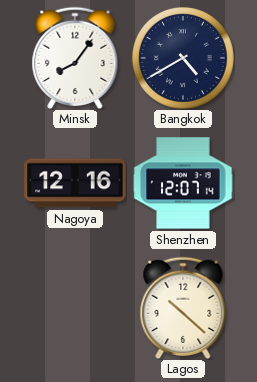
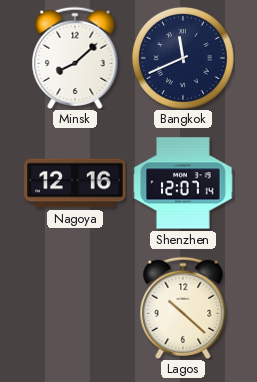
Minsk: 8:06 -> 8:08 (75, 58)
Bangkok: 4:40 -> 11:41 (183, 58)
